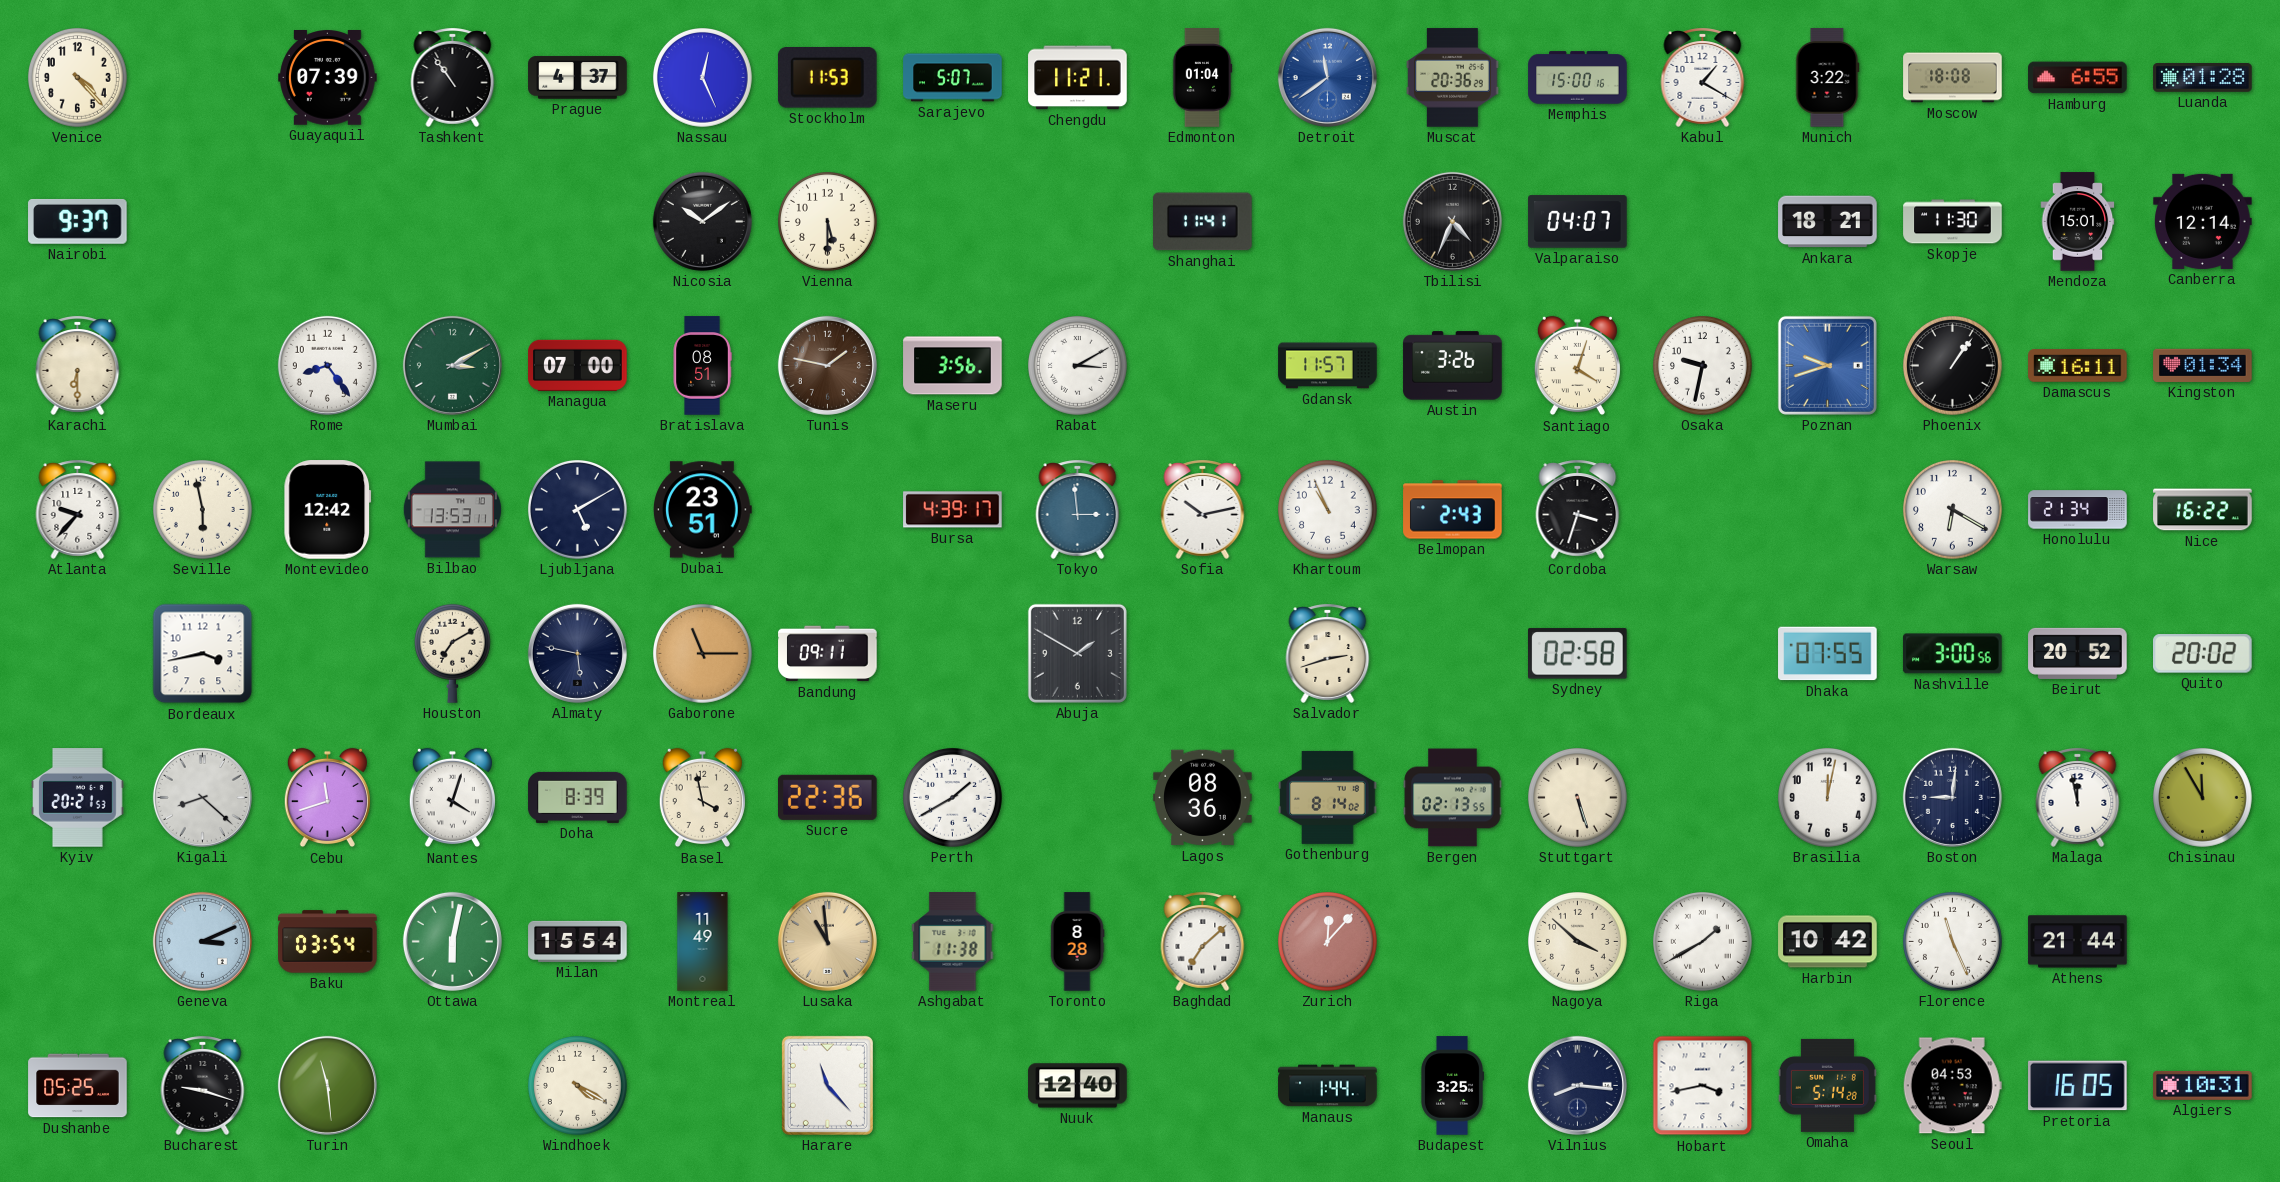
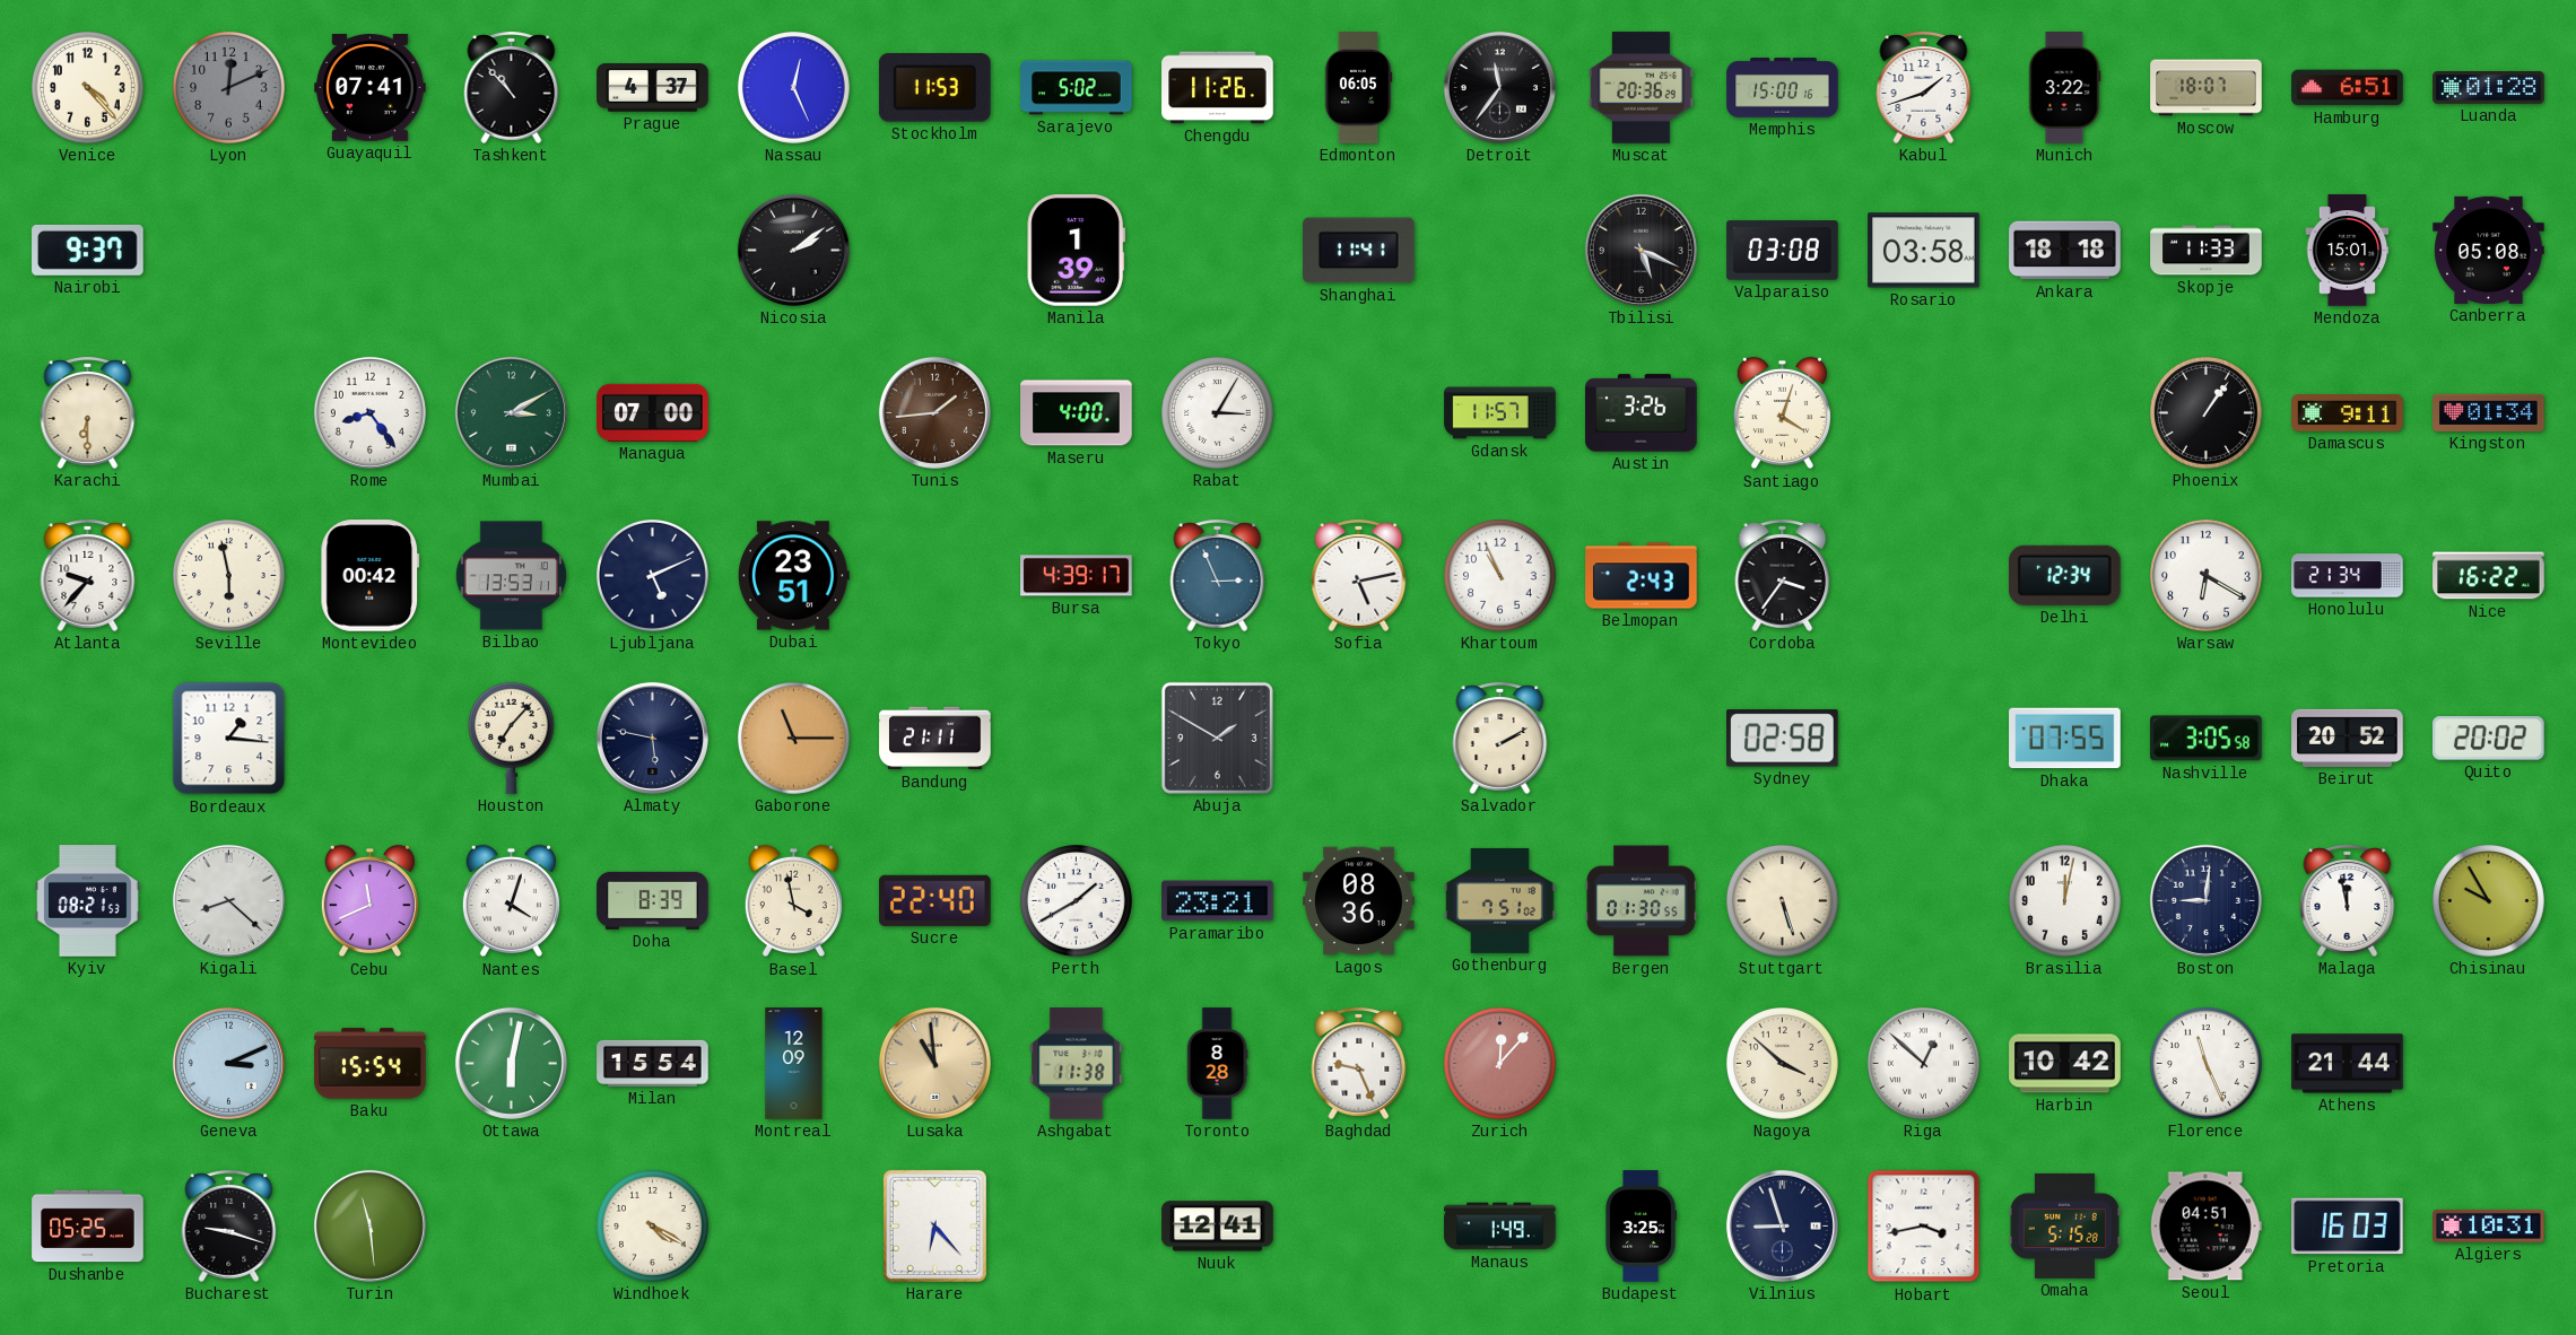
Lyon: none -> 12:11 (229, 88)
Guayaquil: 07:39 -> 07:41 (371, 88)
Tashkent: 10:54 -> 10:53 (512, 87)
Sarajevo: 5:07 -> 5:02 (1077, 88)
Chengdu: 11:21 -> 11:26 (1218, 88)
Edmonton: 01:04 -> 06:05 (1358, 88)
Detroit: 11:39 -> 11:36 (1499, 87)
Detroit dial: blue -> black (1499, 87)
Kabul: 1:20 -> 1:42 (1924, 87)
Moscow: 18:08 -> 18:07 (2207, 88)
Hamburg: 6:55 -> 6:51 (2348, 88)
Nicosia: 10:09 -> 2:09 (793, 250)
Vienna: 5:30 -> none (828, 222)
Manila: none -> 1:39 (1076, 251)
Tbilisi: 4:34 -> 5:19 (1641, 250)
Valparaiso: 04:07 -> 03:08 (1783, 251)
Rosario: none -> 03:58 (1924, 251)
Ankara: 18:21 -> 18:18 (2065, 251)
Skopje: 11:30 -> 11:33 (2207, 251)
Canberra: 12:14 -> 05:08 (2489, 250)
Bratislava: 08:51 -> none (702, 366)
Tunis: 1:47 -> 1:44 (934, 412)
Maseru: 3:56 -> 4:00 (1077, 413)
Rabat: 3:10 -> 3:05 (1218, 413)
Osaka: 9:32 -> none (1703, 366)
Poznan: 9:42 -> none (1827, 365)
Damascus: 16:11 -> 9:11 (2348, 413)
Montevideo: 12:42 -> 00:42 (371, 576)
Ljubljana: 5:10 -> 5:11 (653, 576)
Tokyo: 2:59 -> 2:56 (1218, 575)
Sofia: 10:13 -> 5:13 (1359, 575)
Cordoba: 3:33 -> 3:36 (1783, 575)
Delhi: none -> 12:34 (2065, 575)
Bordeaux: 3:43 -> 1:16 (229, 739)
Houston: 7:10 -> 7:07 (511, 738)
Bandung: 09:11 -> 21:11 (935, 739)
Salvador: 2:42 -> 2:10 (1500, 738)
Nashville: 3:00 -> 3:05 (2207, 739)
Kyiv: 20:21 -> 08:21 (88, 901)
Cebu: 11:42 -> 11:41 (369, 901)
Sucre: 22:36 -> 22:40 (935, 900)
Paramaribo: none -> 23:21 (1218, 901)
Gothenburg: 8:14 -> 7:51 (1500, 900)
Bergen: 02:13 -> 01:30 (1642, 901)
Chisinau: 11:55 -> 9:55 (2489, 901)
Baku: 03:54 -> 15:54 (371, 1064)
Montreal: 11:49 -> 12:09 (794, 1064)
Baghdad: 7:08 -> 9:26 (1359, 1063)
Riga: 1:40 -> 12:52 (1924, 1064)
Harare: 11:23 -> 6:23 (934, 1225)
Nuuk: 12:40 -> 12:41 (1218, 1227)
Manaus: 1:44 -> 1:49 (1500, 1227)
Vilnius: 8:16 -> 8:57 (1782, 1225)
Omaha: 5:14 -> 5:15 (2064, 1225)
Seoul: 04:53 -> 04:51 (2205, 1227)
Pretoria: 16:05 -> 16:03 (2348, 1227)
